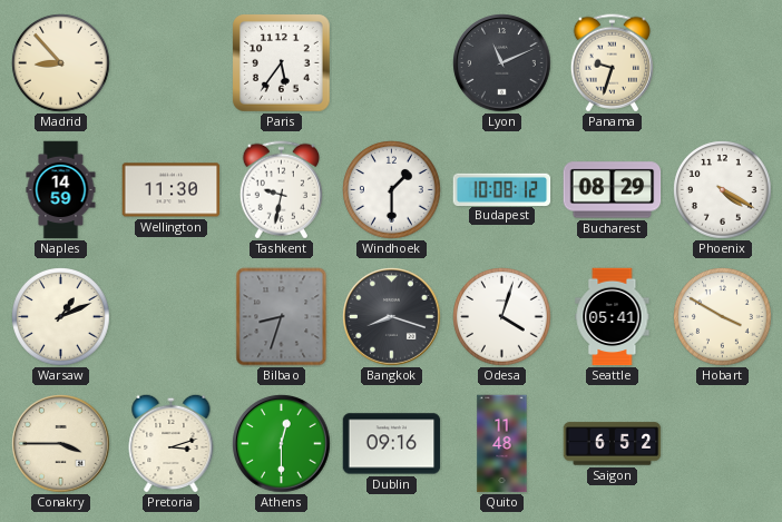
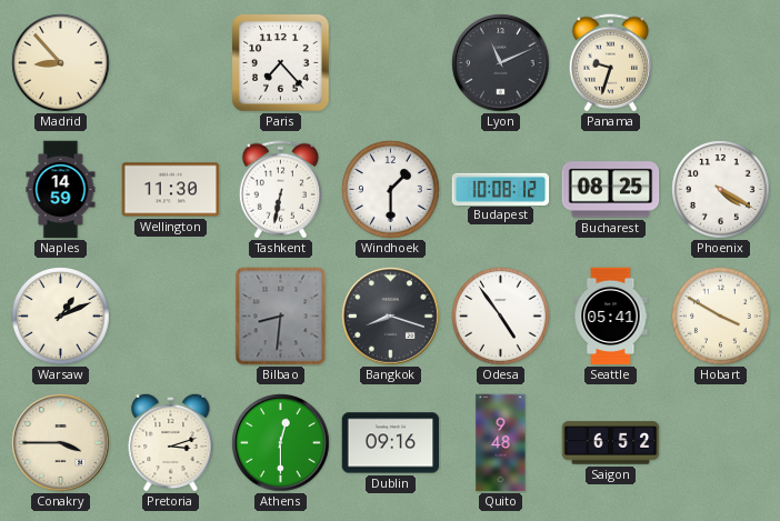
Paris: 5:36 -> 7:23 (281, 63)
Tashkent: 9:32 -> 6:32 (280, 190)
Bucharest: 08:29 -> 08:25 (611, 190)
Bilbao: 8:33 -> 8:31 (281, 317)
Odesa: 4:03 -> 4:54 (501, 317)
Quito: 11:48 -> 9:48 (501, 443)
